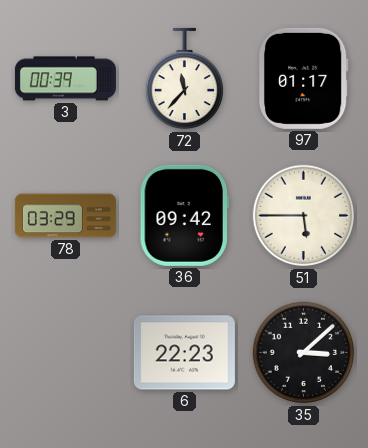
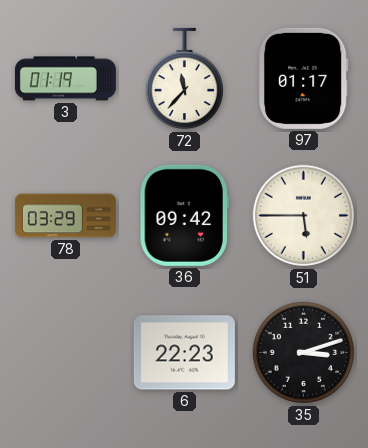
3: 00:39 -> 01:19 (65, 79)
35: 3:08 -> 3:12 (304, 353)
